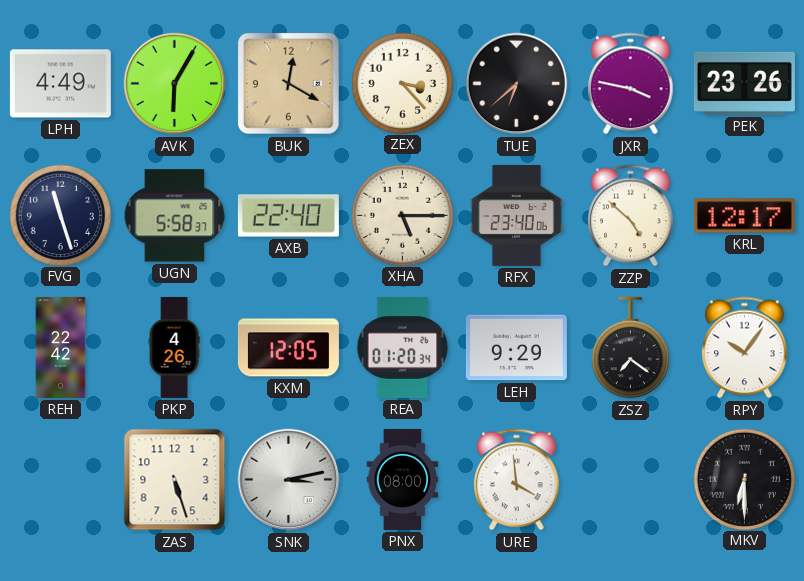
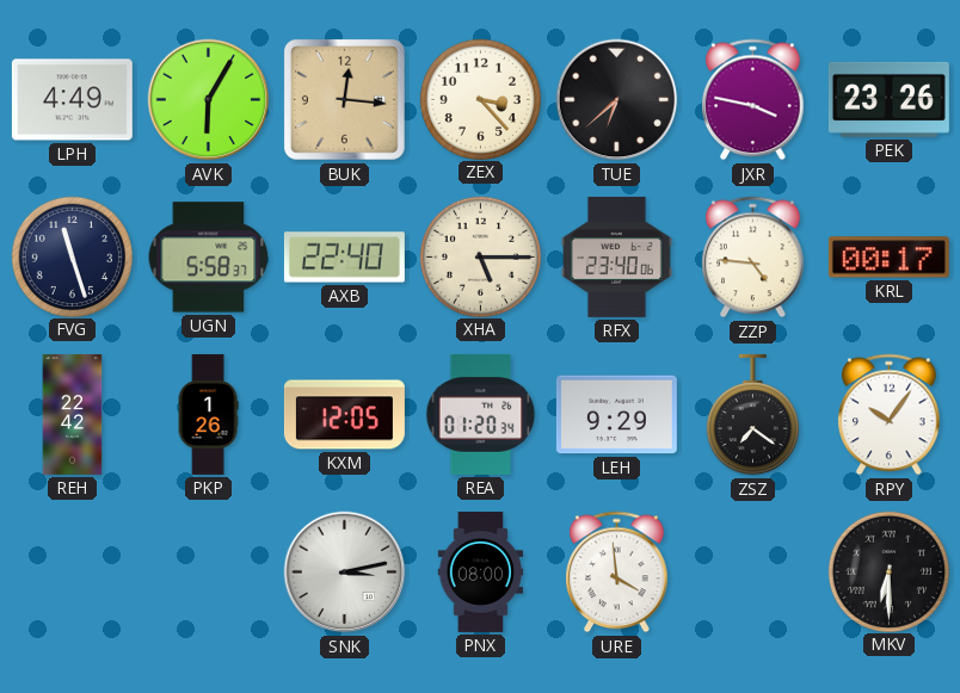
BUK: 12:20 -> 12:16 (345, 100)
ZZP: 4:52 -> 4:46 (753, 258)
KRL: 12:17 -> 00:17 (888, 258)
PKP: 4:26 -> 1:26 (208, 414)
ZAS: 5:27 -> none (175, 480)
